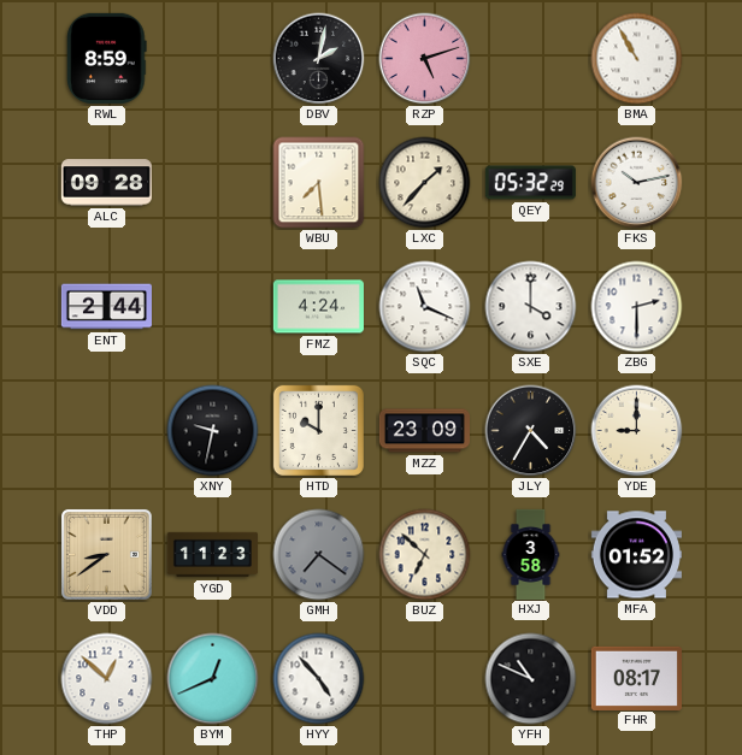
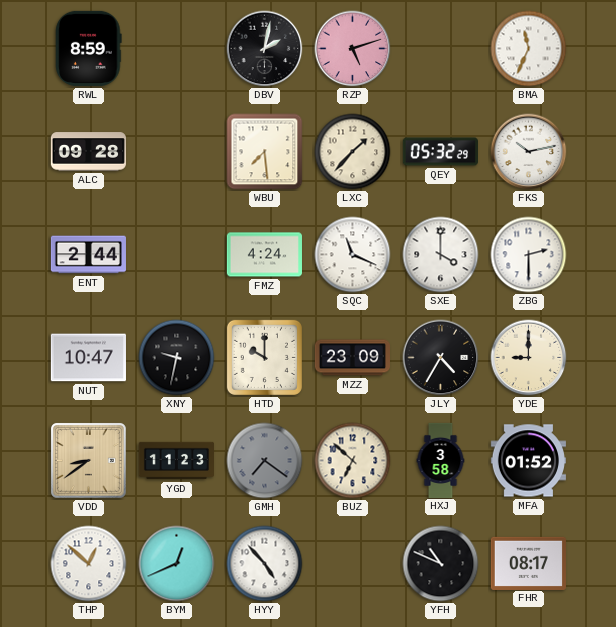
BMA: 10:55 -> 11:34 (529, 49)
NUT: none -> 10:47 (88, 358)
